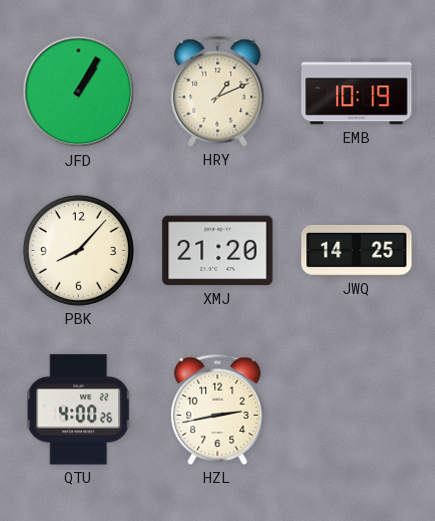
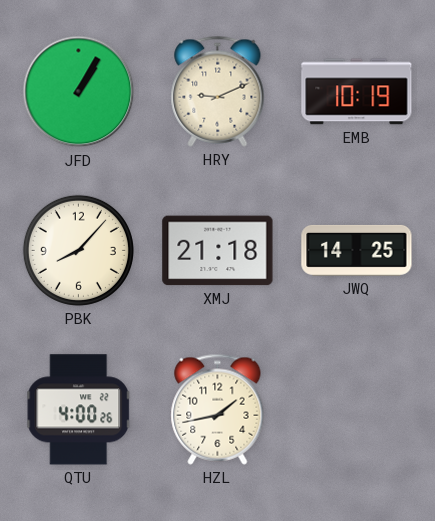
HRY: 1:11 -> 9:11 (218, 91)
XMJ: 21:20 -> 21:18 (218, 251)
HZL: 2:43 -> 1:43 (218, 409)
